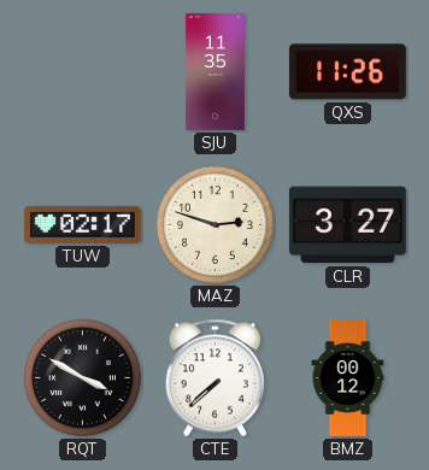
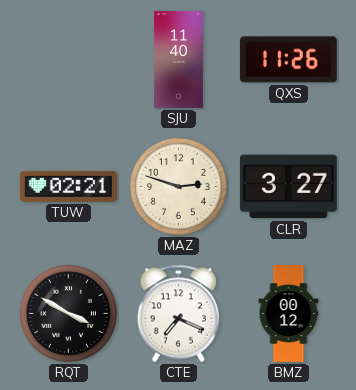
SJU: 11:35 -> 11:40 (178, 59)
TUW: 02:17 -> 02:21 (68, 186)
CTE: 7:38 -> 7:19 (178, 314)
